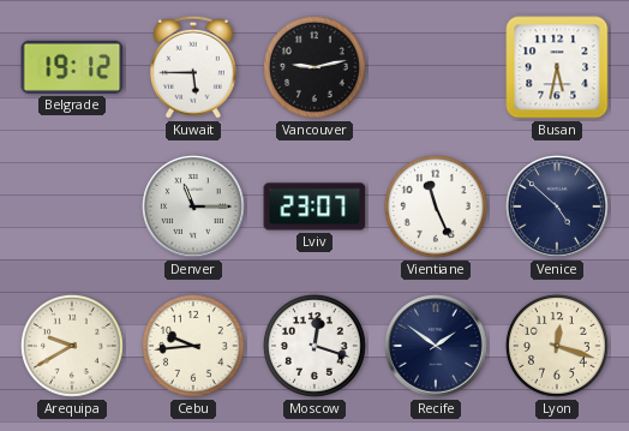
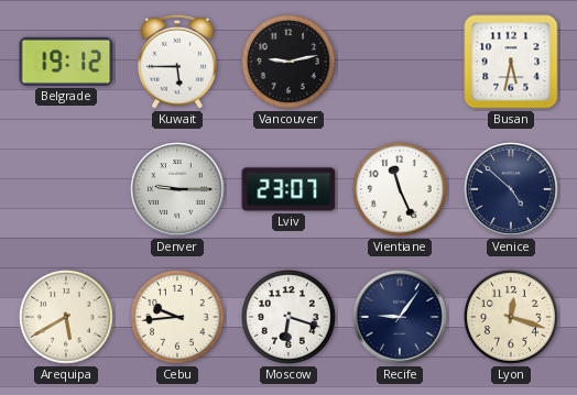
Denver: 11:15 -> 9:15 (177, 189)
Arequipa: 9:40 -> 5:40 (66, 317)
Moscow: 12:18 -> 6:18 (288, 317)
Recife: 1:51 -> 9:06 (400, 317)
